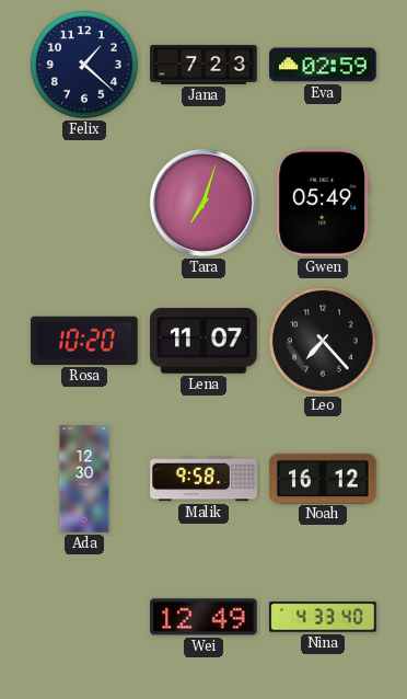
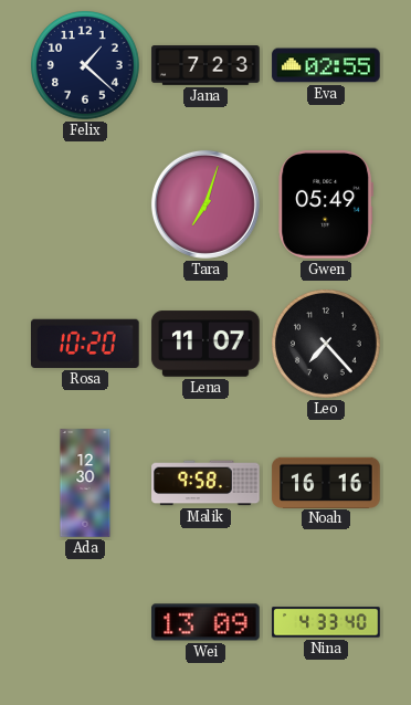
Eva: 02:59 -> 02:55 (326, 65)
Noah: 16:12 -> 16:16 (326, 482)
Wei: 12:49 -> 13:09 (205, 622)
